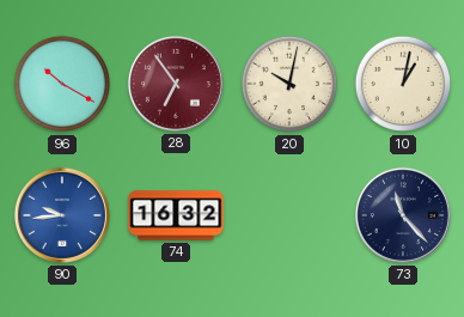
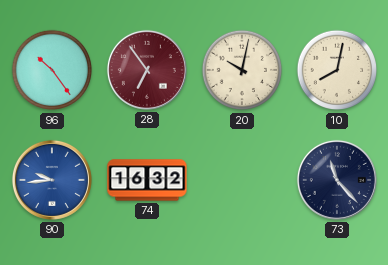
96: 10:20 -> 10:24 (52, 70)
10: 1:02 -> 8:02 (337, 70)
